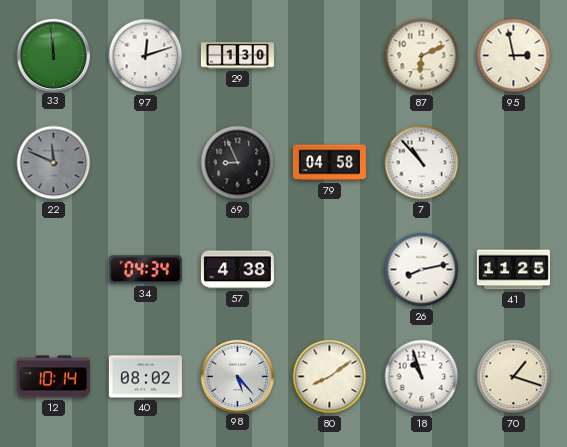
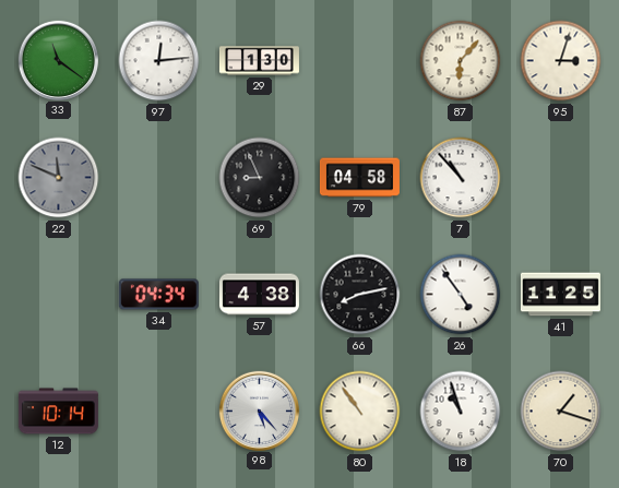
33: 11:59 -> 11:21 (58, 60)
97: 12:12 -> 12:14 (159, 61)
87: 6:11 -> 6:07 (461, 61)
95: 2:58 -> 3:03 (561, 61)
66: none -> 8:13 (360, 295)
26: 8:13 -> 4:54 (461, 295)
40: 08:02 -> none (145, 377)
80: 8:09 -> 10:54 (360, 412)
